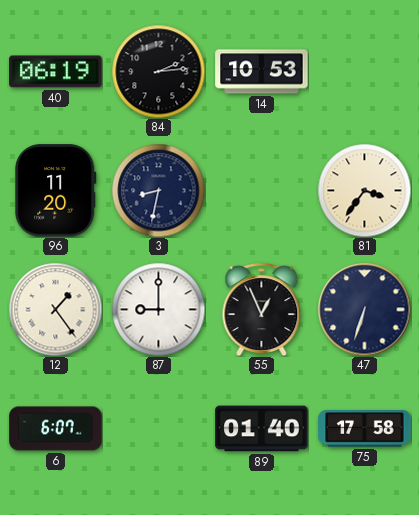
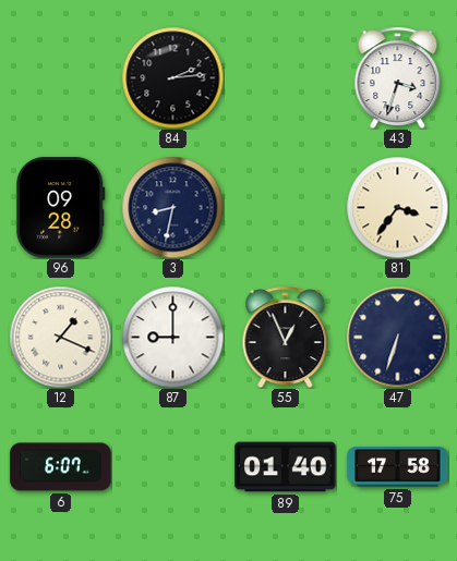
40: 06:19 -> none (56, 72)
14: 10:53 -> none (262, 72)
43: none -> 3:33 (398, 77)
96: 11:20 -> 09:28 (61, 208)
12: 1:24 -> 1:19 (60, 337)
